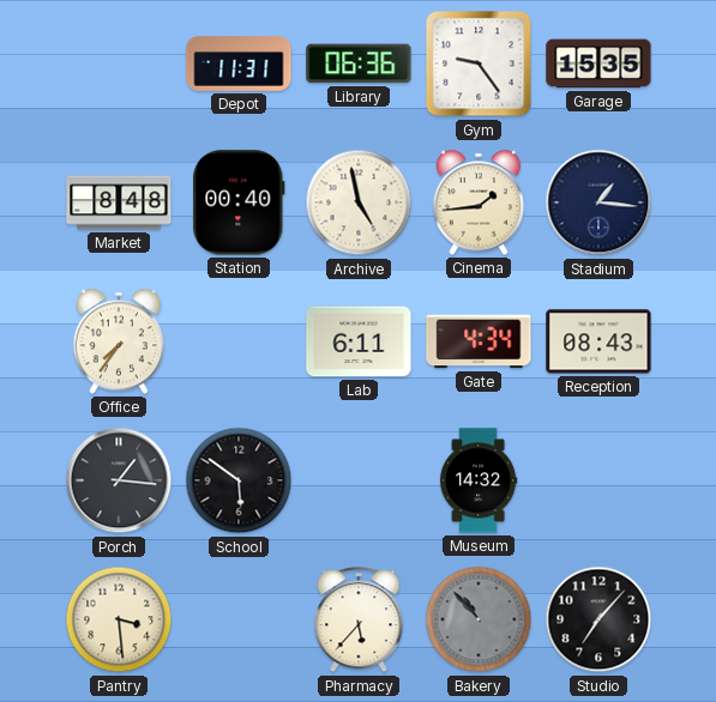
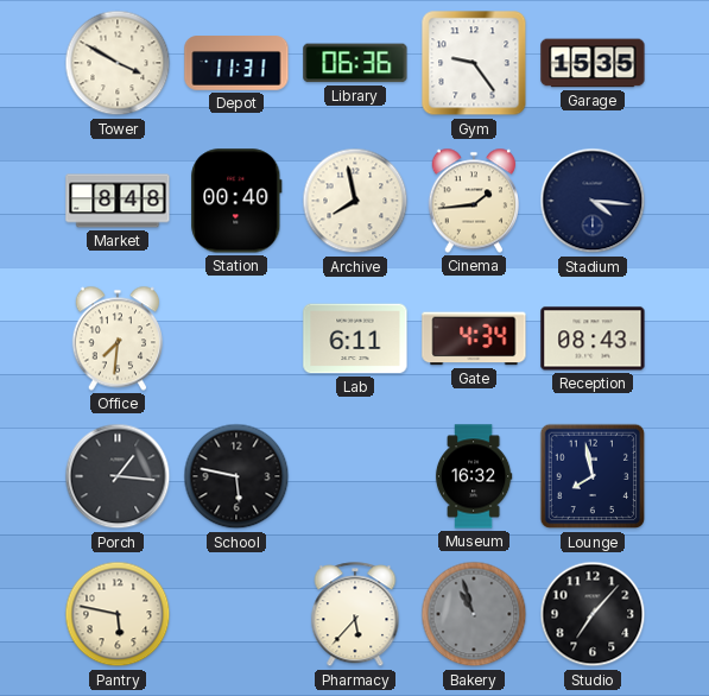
Tower: none -> 3:50 (118, 63)
Archive: 4:58 -> 7:58 (355, 201)
Stadium: 1:16 -> 4:16 (593, 201)
Office: 7:36 -> 7:31 (116, 338)
School: 5:51 -> 5:47 (236, 476)
Museum: 14:32 -> 16:32 (474, 476)
Lounge: none -> 7:58 (593, 476)
Pantry: 3:29 -> 5:47 (118, 614)
Bakery: 10:53 -> 10:57 (474, 614)
